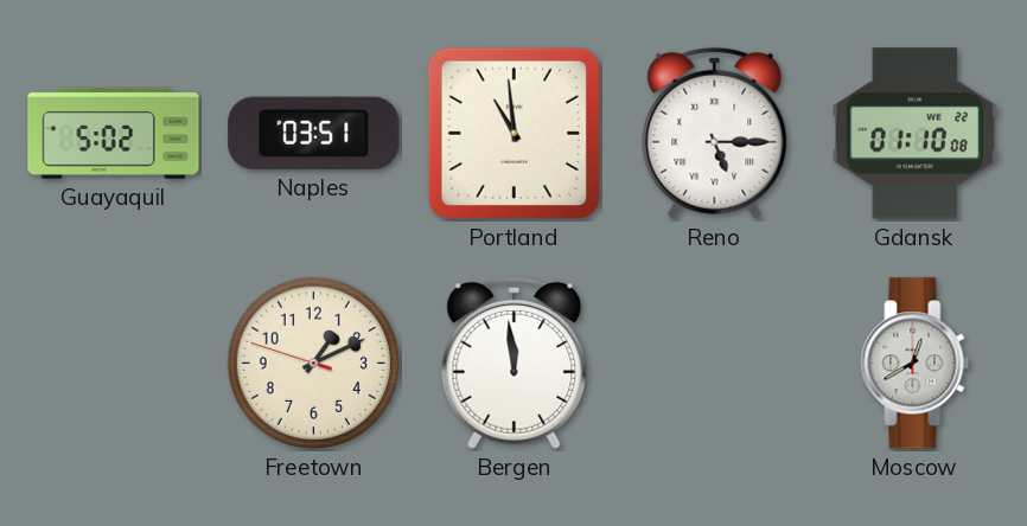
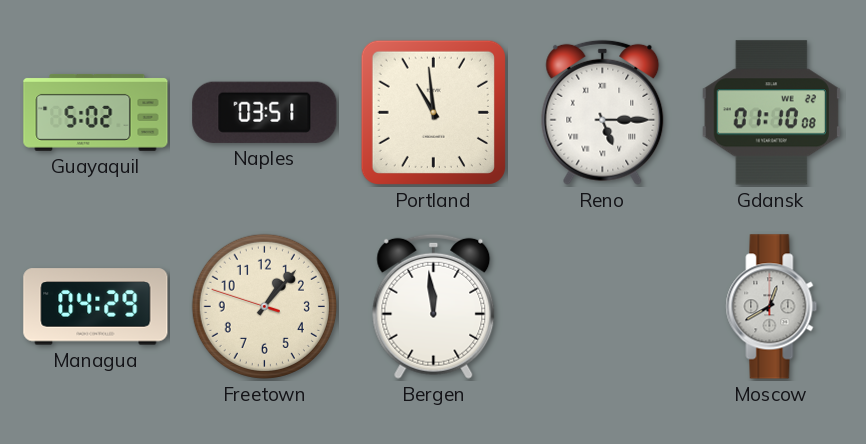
Managua: none -> 04:29 (96, 307)
Freetown: 1:10 -> 1:06 (264, 306)
